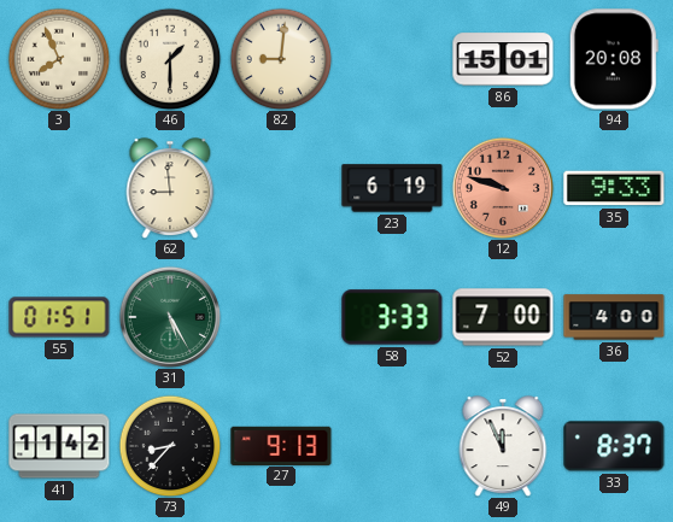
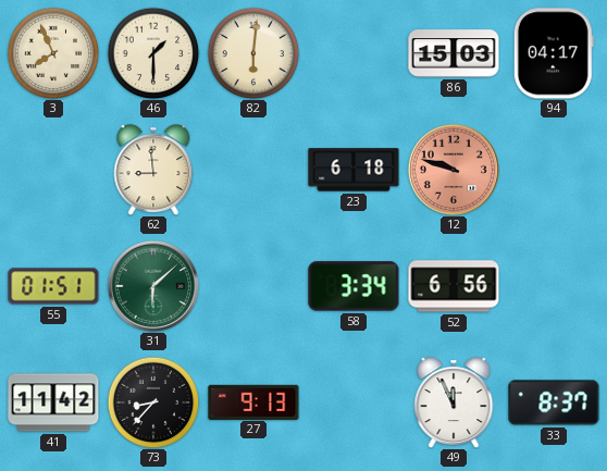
82: 9:01 -> 6:01 (253, 53)
86: 15:01 -> 15:03 (454, 53)
94: 20:08 -> 04:17 (554, 53)
23: 6:19 -> 6:18 (354, 170)
35: 9:33 -> none (614, 188)
31: 5:25 -> 6:08 (152, 285)
58: 3:33 -> 3:34 (354, 286)
52: 7:00 -> 6:56 (454, 286)
36: 4:00 -> none (614, 317)
